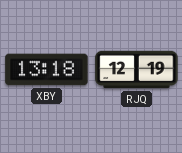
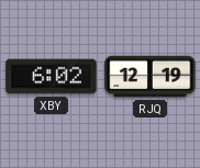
XBY: 13:18 -> 6:02 (52, 77)
